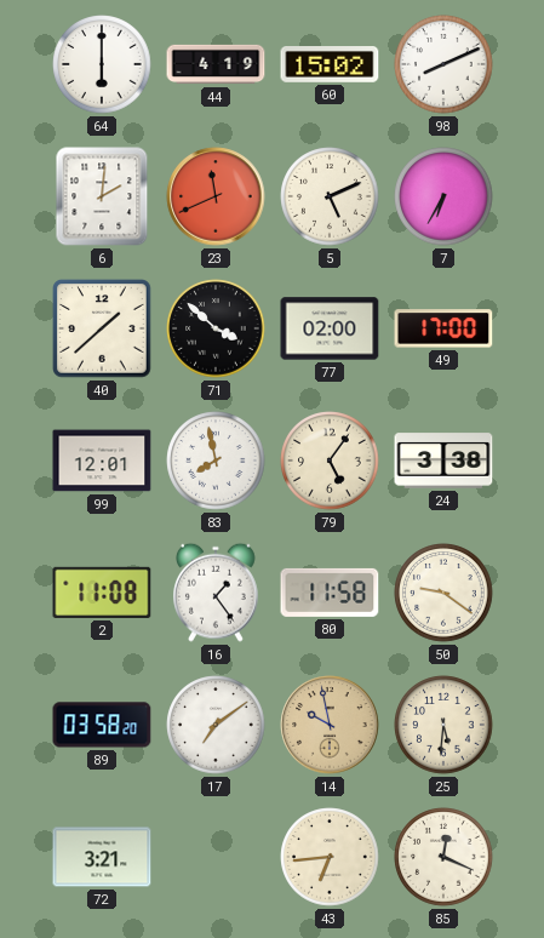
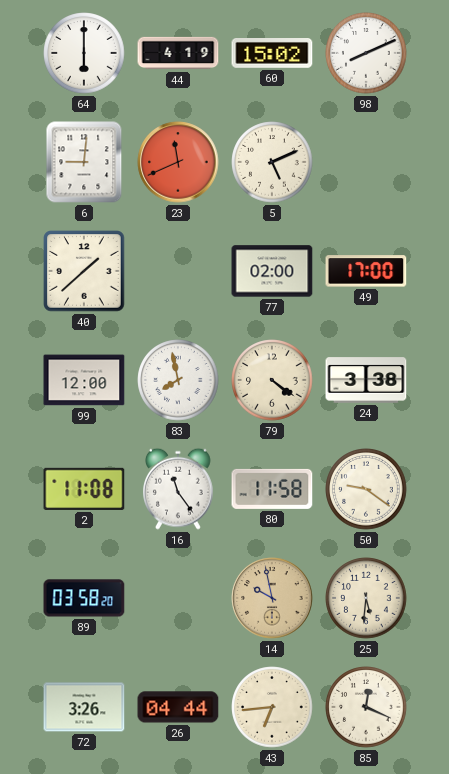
6: 2:01 -> 9:01 (84, 162)
7: 6:35 -> none (443, 196)
71: 3:52 -> none (216, 328)
99: 12:01 -> 12:00 (84, 380)
79: 5:06 -> 4:21 (272, 380)
16: 1:24 -> 11:24 (179, 489)
17: 7:09 -> none (216, 725)
72: 3:21 -> 3:26 (84, 707)
26: none -> 04:44 (178, 707)
